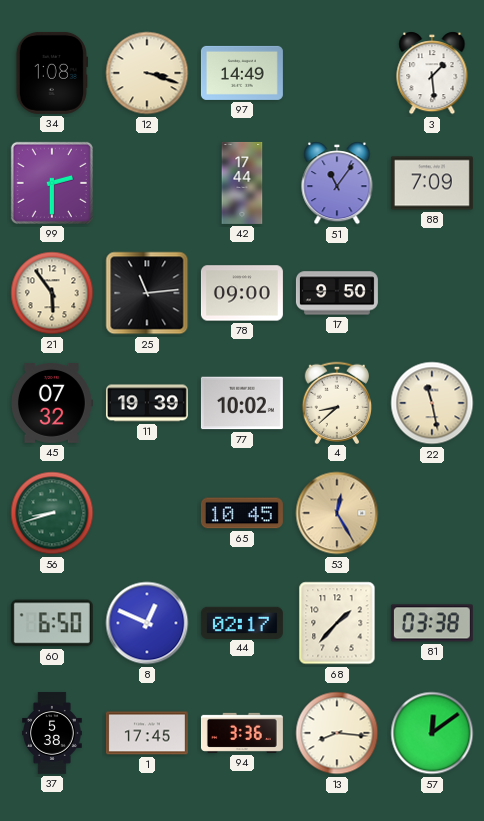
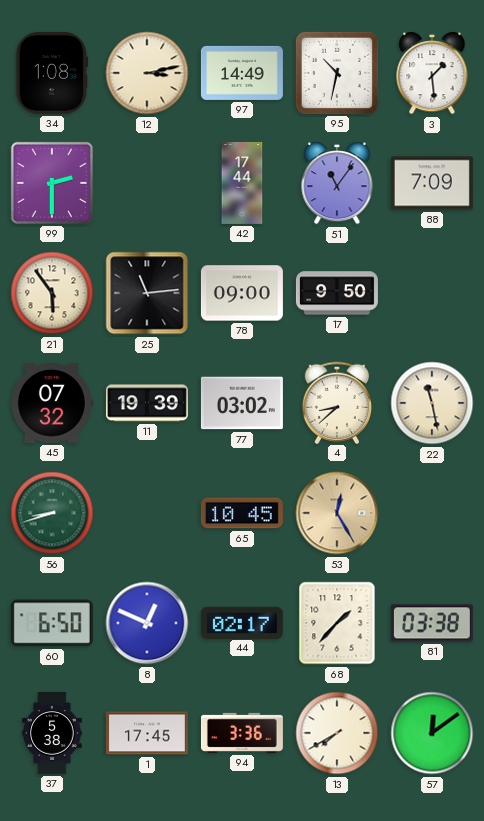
12: 3:18 -> 3:13 (147, 73)
95: none -> 10:32 (337, 73)
77: 10:02 -> 03:02 (242, 403)
13: 8:16 -> 7:40 (337, 733)
